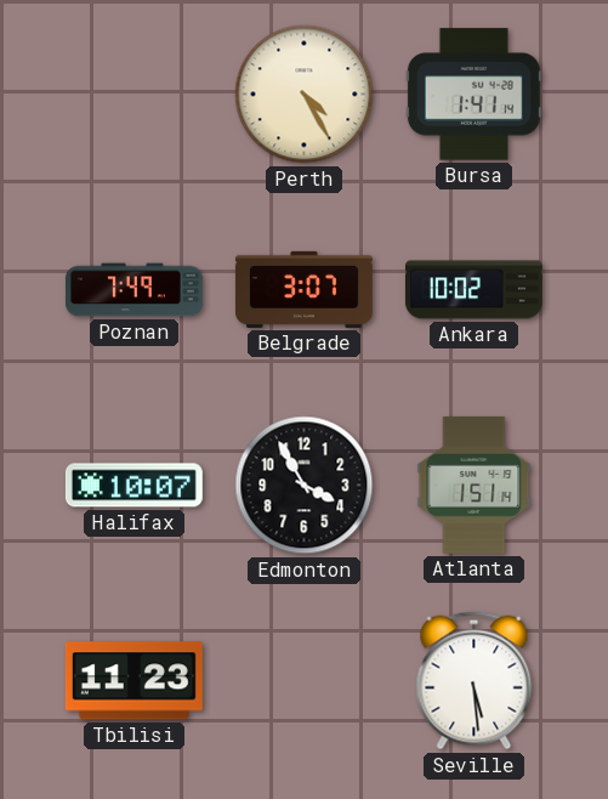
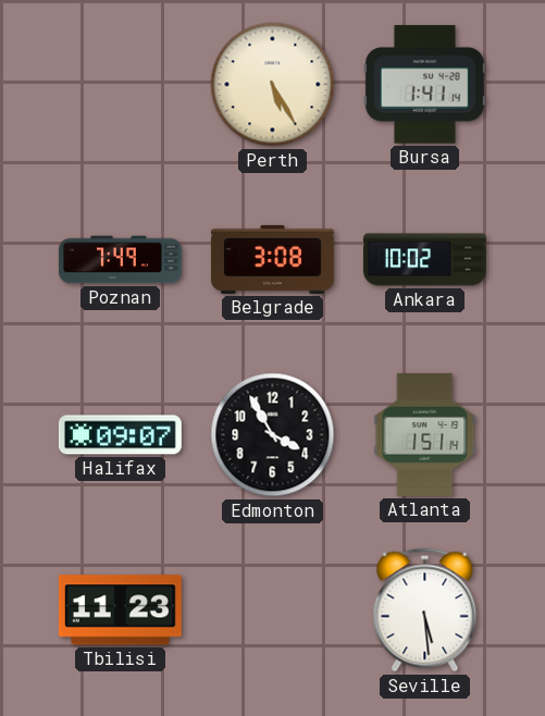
Perth: 4:25 -> 5:25 (273, 85)
Belgrade: 3:07 -> 3:08 (272, 259)
Halifax: 10:07 -> 09:07 (120, 435)
